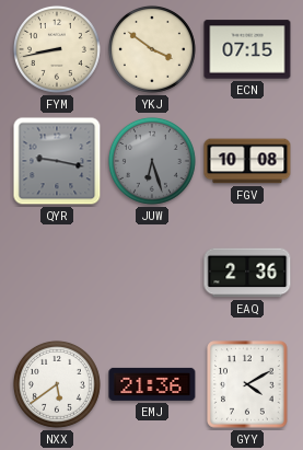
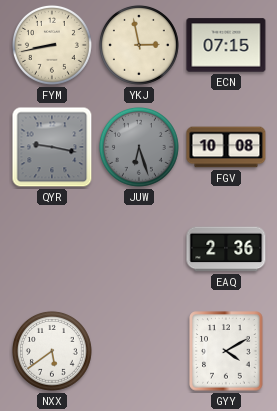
YKJ: 3:51 -> 2:58 (139, 45)
EMJ: 21:36 -> none (152, 384)
